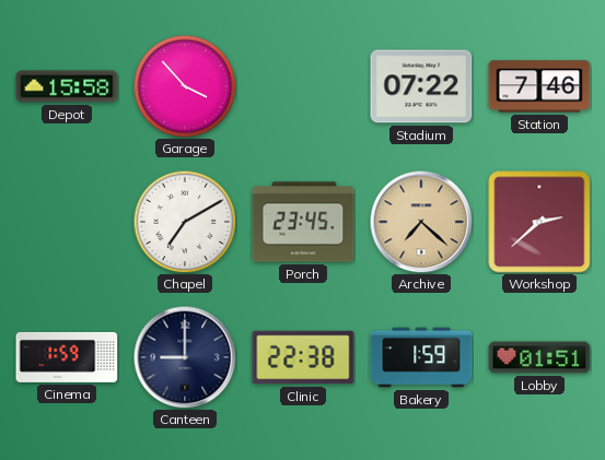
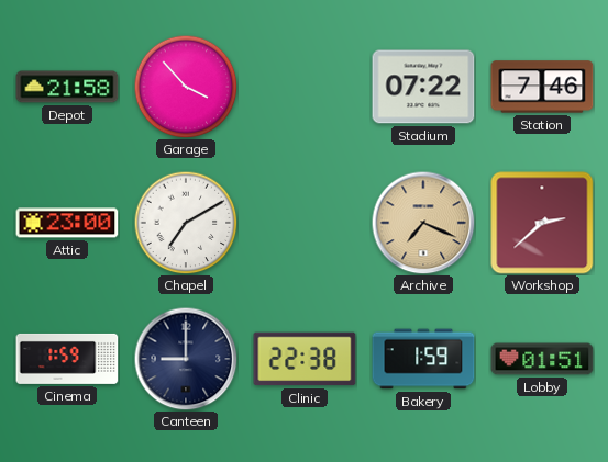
Depot: 15:58 -> 21:58 (67, 87)
Attic: none -> 23:00 (67, 223)
Porch: 23:45 -> none (303, 222)
Archive: 7:22 -> 7:19 (423, 223)
